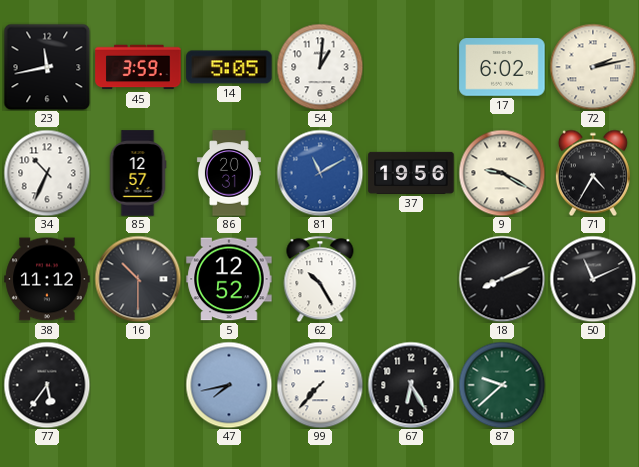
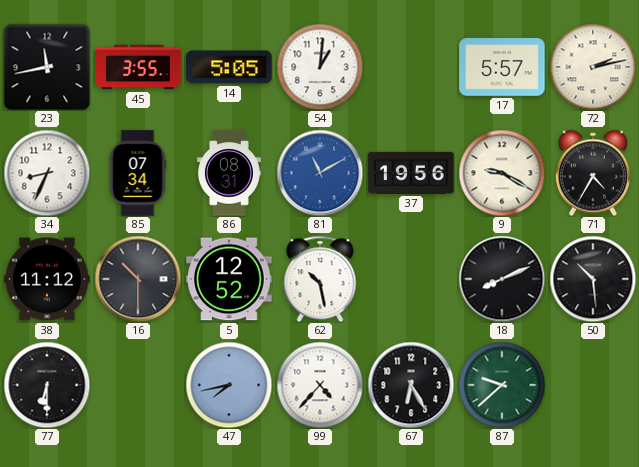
45: 3:59 -> 3:55 (138, 67)
17: 6:02 -> 5:57 (502, 67)
34: 10:34 -> 8:34 (47, 173)
85: 12:57 -> 07:34 (138, 173)
86: 20:31 -> 08:31 (229, 173)
62: 10:25 -> 10:28 (320, 279)
50: 11:11 -> 10:29 (593, 279)
77: 5:36 -> 6:30 (47, 385)
99: 7:37 -> 4:37 (320, 385)
